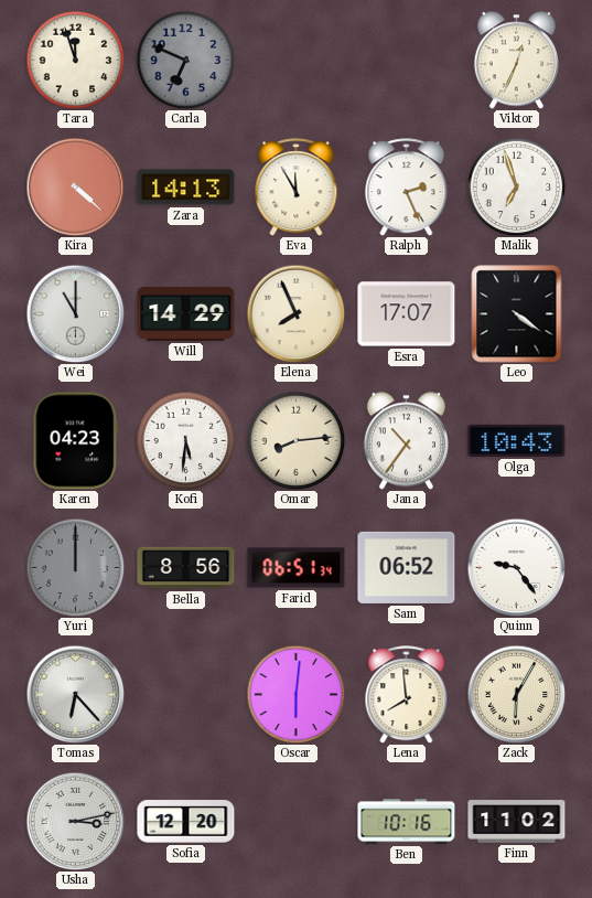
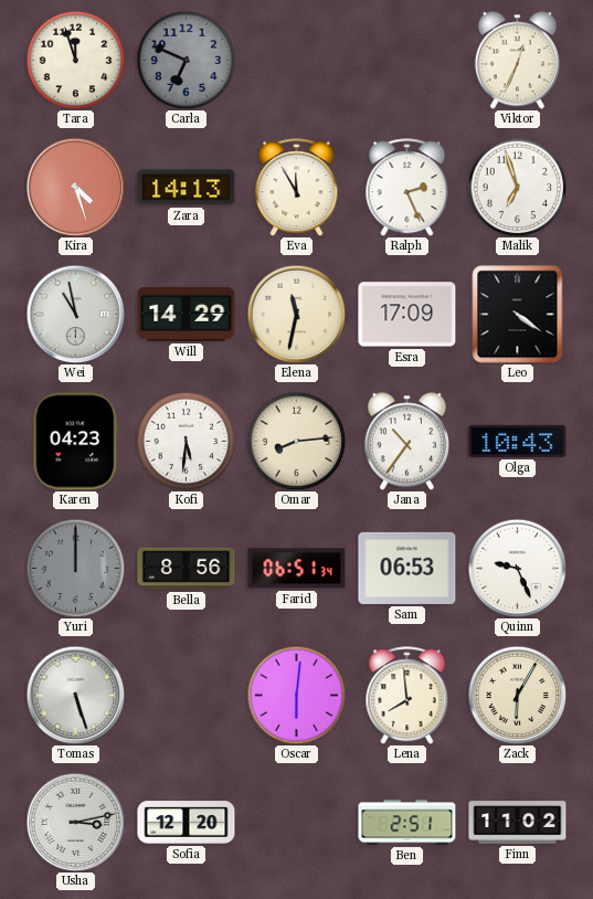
Kira: 4:22 -> 4:27 (75, 187)
Wei: 11:00 -> 10:58 (75, 314)
Elena: 7:56 -> 11:32 (296, 314)
Esra: 17:07 -> 17:09 (407, 315)
Sam: 06:52 -> 06:53 (407, 568)
Quinn: 9:24 -> 9:26 (517, 568)
Tomas: 6:23 -> 5:27 (75, 695)
Ben: 10:16 -> 2:51 (407, 823)
